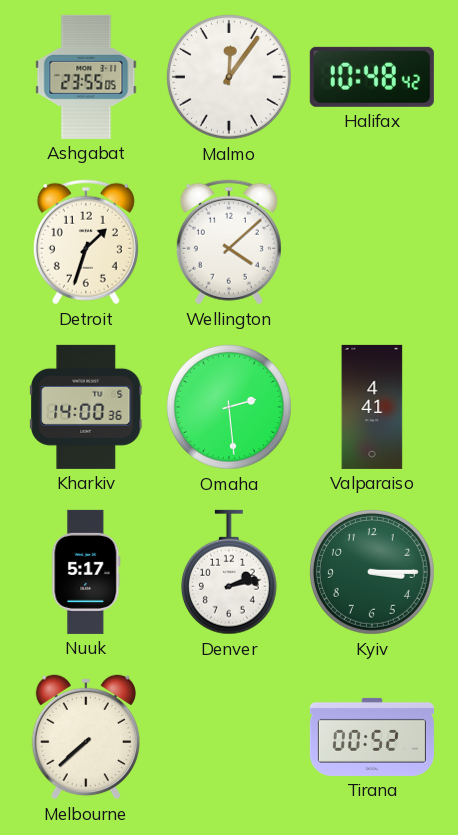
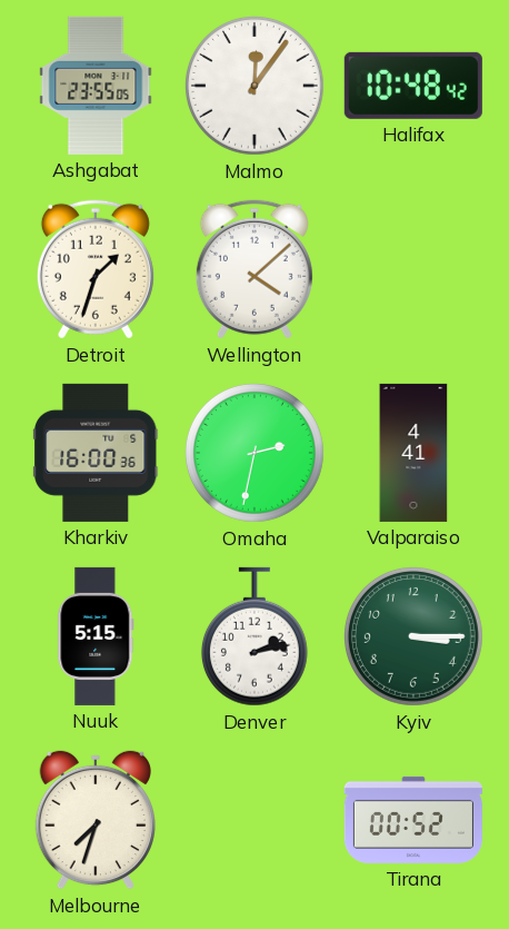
Kharkiv: 14:00 -> 16:00 (97, 453)
Omaha: 2:29 -> 2:32 (255, 453)
Nuuk: 5:17 -> 5:15 (96, 636)
Melbourne: 7:38 -> 7:33 (94, 820)
